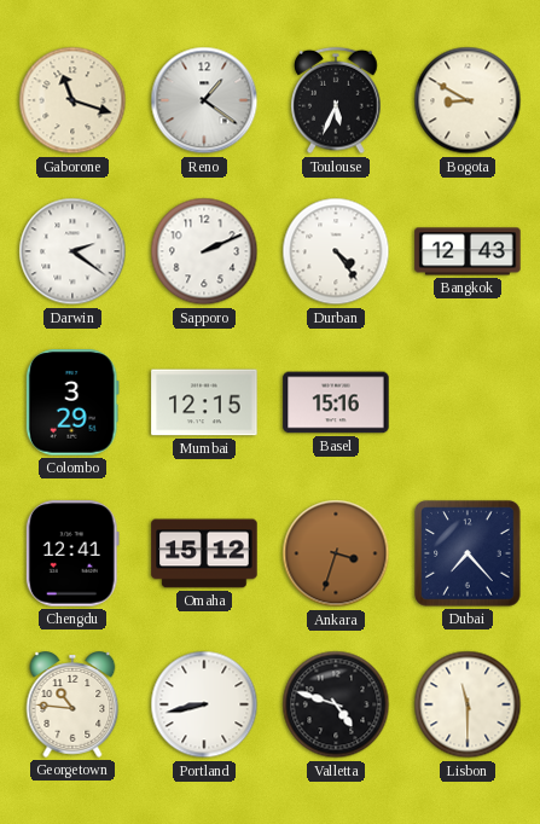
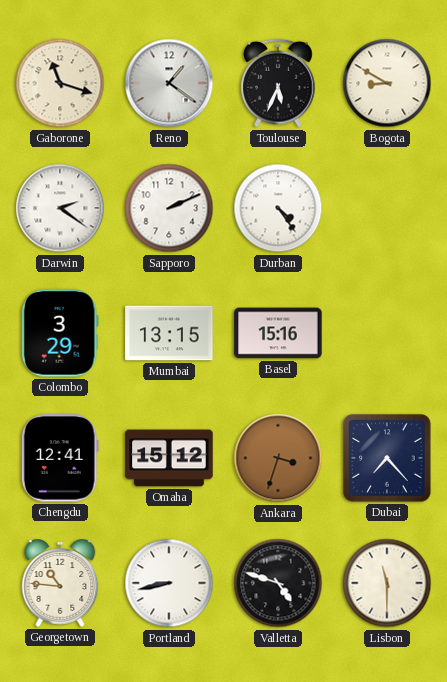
Bangkok: 12:43 -> none (468, 251)
Mumbai: 12:15 -> 13:15 (169, 333)
